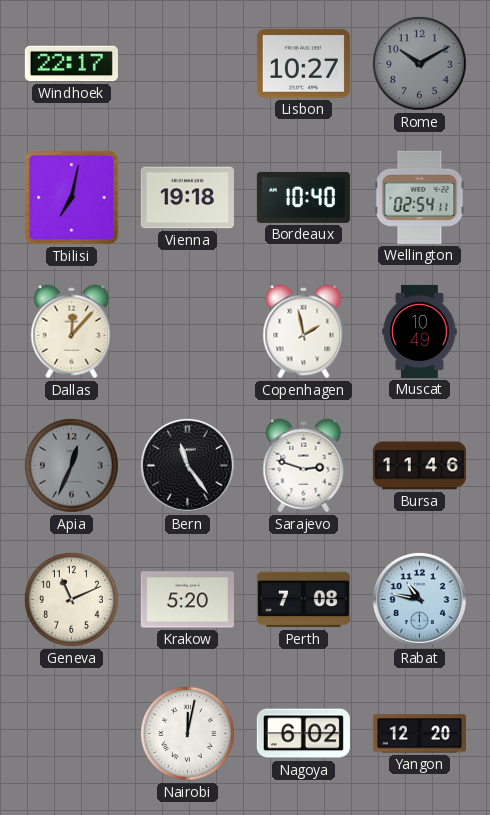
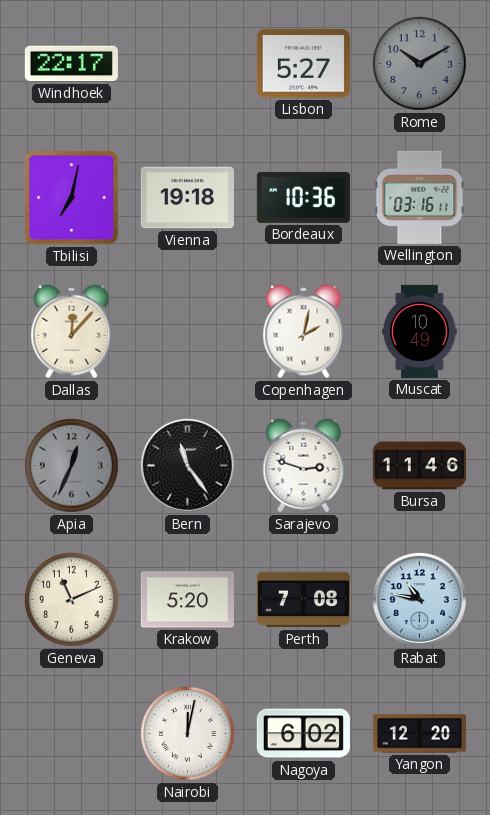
Lisbon: 10:27 -> 5:27 (303, 64)
Bordeaux: 10:40 -> 10:36 (303, 197)
Wellington: 02:54 -> 03:16 (420, 197)
Copenhagen: 1:58 -> 2:02 (304, 332)
